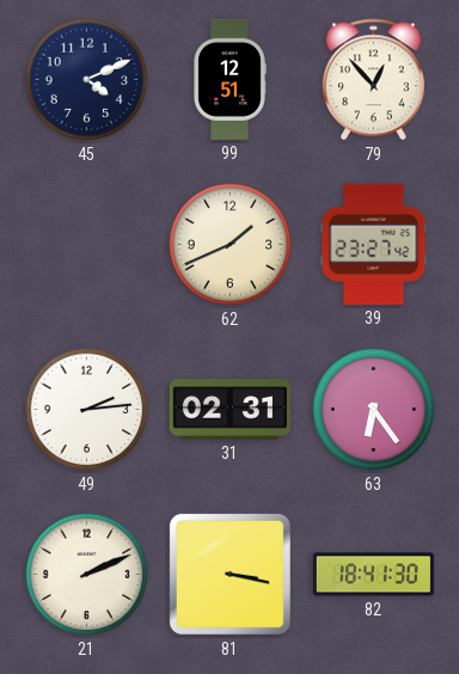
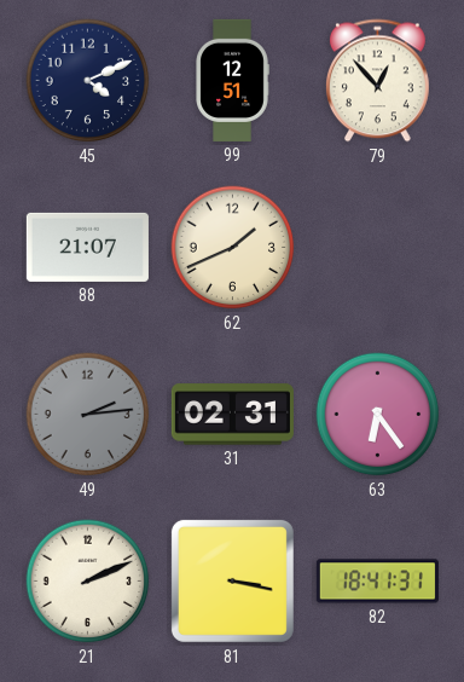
88: none -> 21:07 (87, 247)
39: 23:27 -> none (374, 244)
49 dial: white -> grey (88, 415)
82: 18:41:30 -> 18:41:31 (377, 582)
